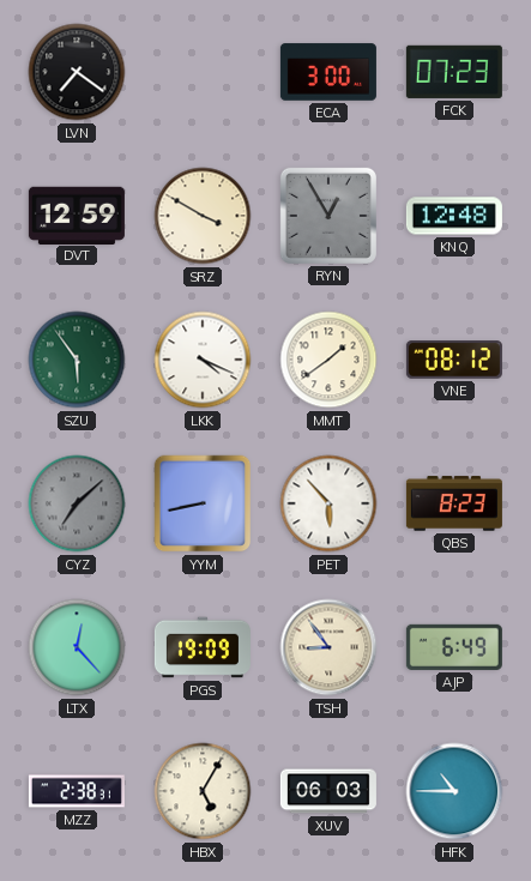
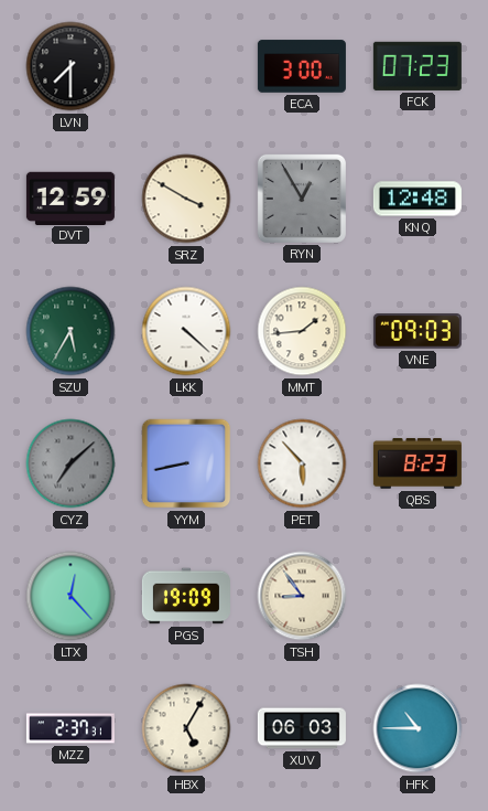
LVN: 7:21 -> 7:30 (71, 66)
SZU: 5:54 -> 5:35 (71, 331)
LKK: 4:19 -> 4:22 (186, 331)
MMT: 1:39 -> 1:44 (302, 331)
VNE: 08:12 -> 09:03 (417, 331)
AJP: 6:49 -> none (454, 647)
MZZ: 2:38 -> 2:37 (71, 728)
